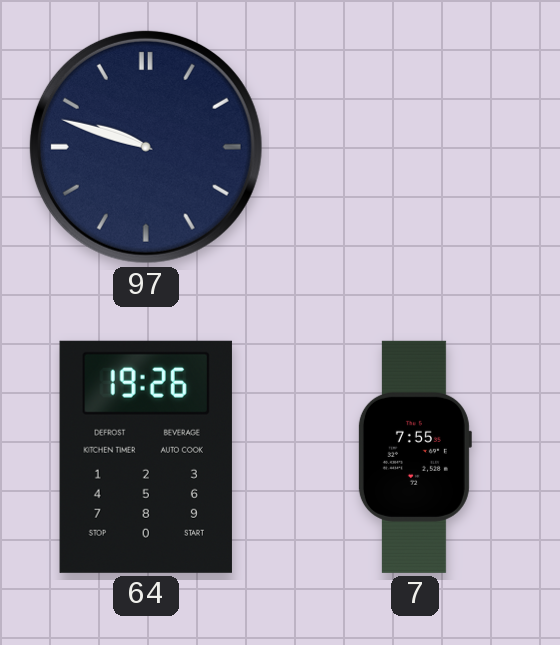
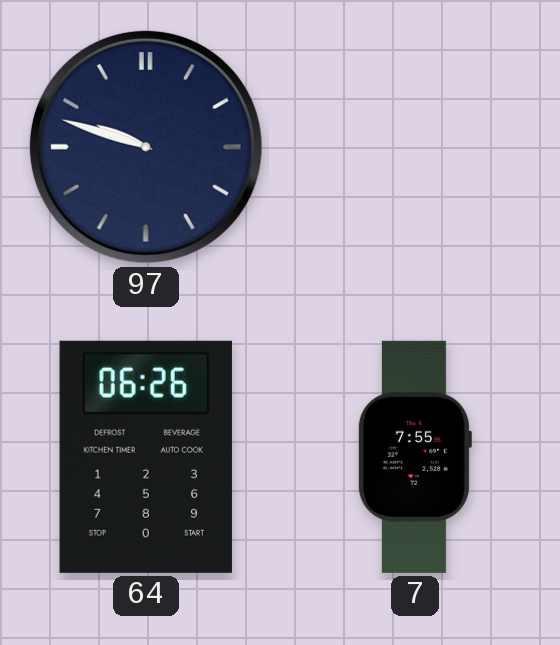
64: 19:26 -> 06:26 (146, 457)
